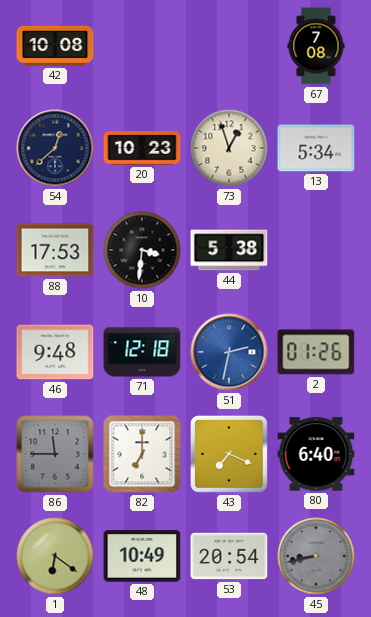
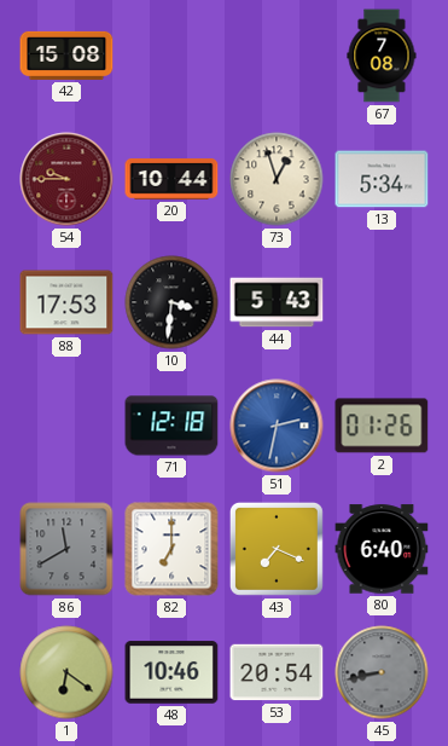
42: 10:08 -> 15:08 (66, 56)
54: 12:38 -> 9:45 (66, 179)
54 dial: navy -> burgundy (66, 179)
20: 10:23 -> 10:44 (171, 179)
44: 5:38 -> 5:43 (277, 302)
46: 9:48 -> none (55, 352)
86: 11:45 -> 11:40 (66, 549)
48: 10:49 -> 10:46 (171, 672)
